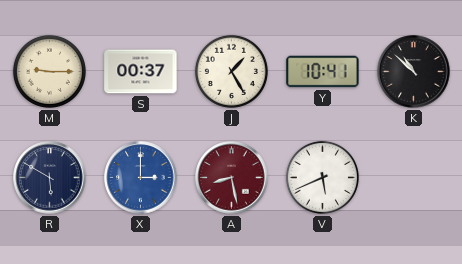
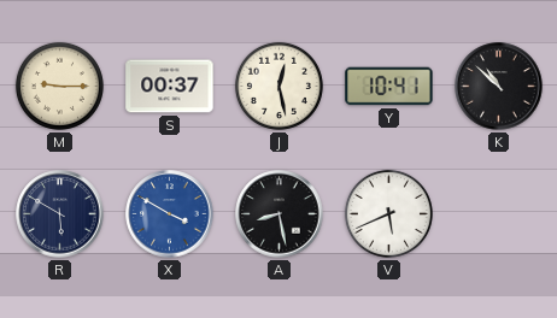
J: 1:25 -> 12:28 (278, 86)
X: 3:00 -> 3:50 (170, 214)
A dial: burgundy -> black (280, 214)
